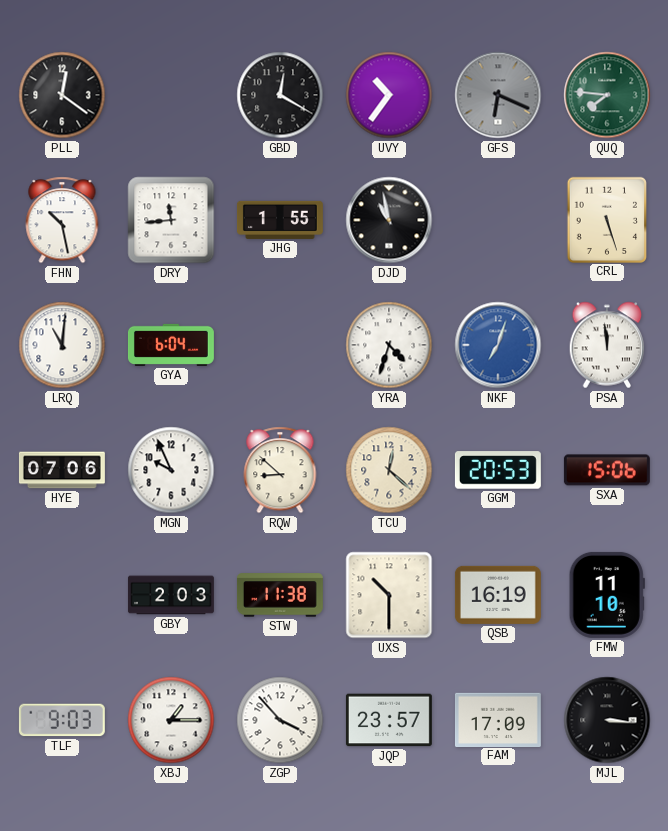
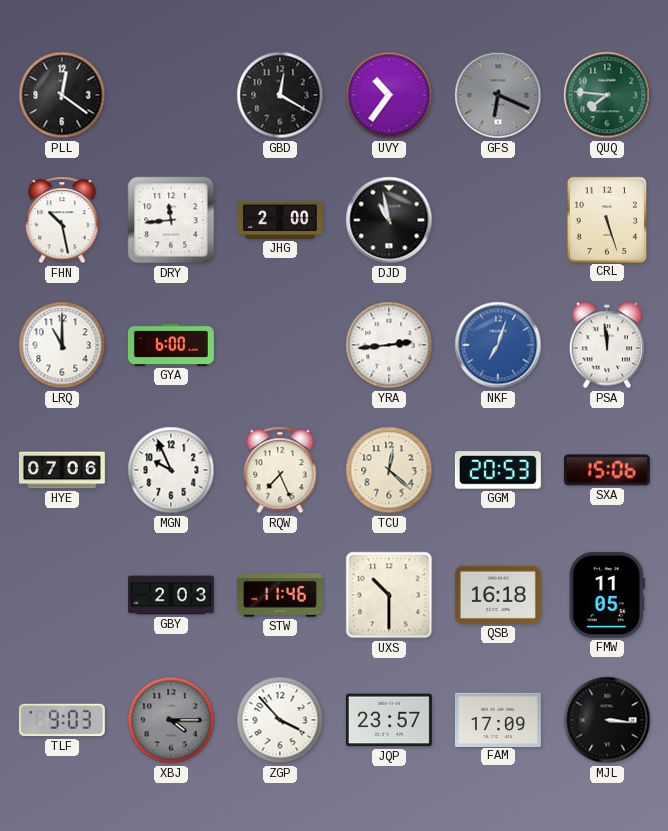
JHG: 1:55 -> 2:00 (280, 220)
LRQ: 11:01 -> 11:00 (62, 345)
GYA: 6:04 -> 6:00 (171, 345)
YRA: 4:33 -> 2:44 (389, 345)
RQW: 8:52 -> 7:26 (280, 470)
STW: 11:38 -> 11:46 (280, 595)
QSB: 16:19 -> 16:18 (498, 595)
FMW: 11:10 -> 11:05 (607, 595)
XBJ: 1:15 -> 4:15 (171, 720)
XBJ dial: white -> grey (171, 720)
